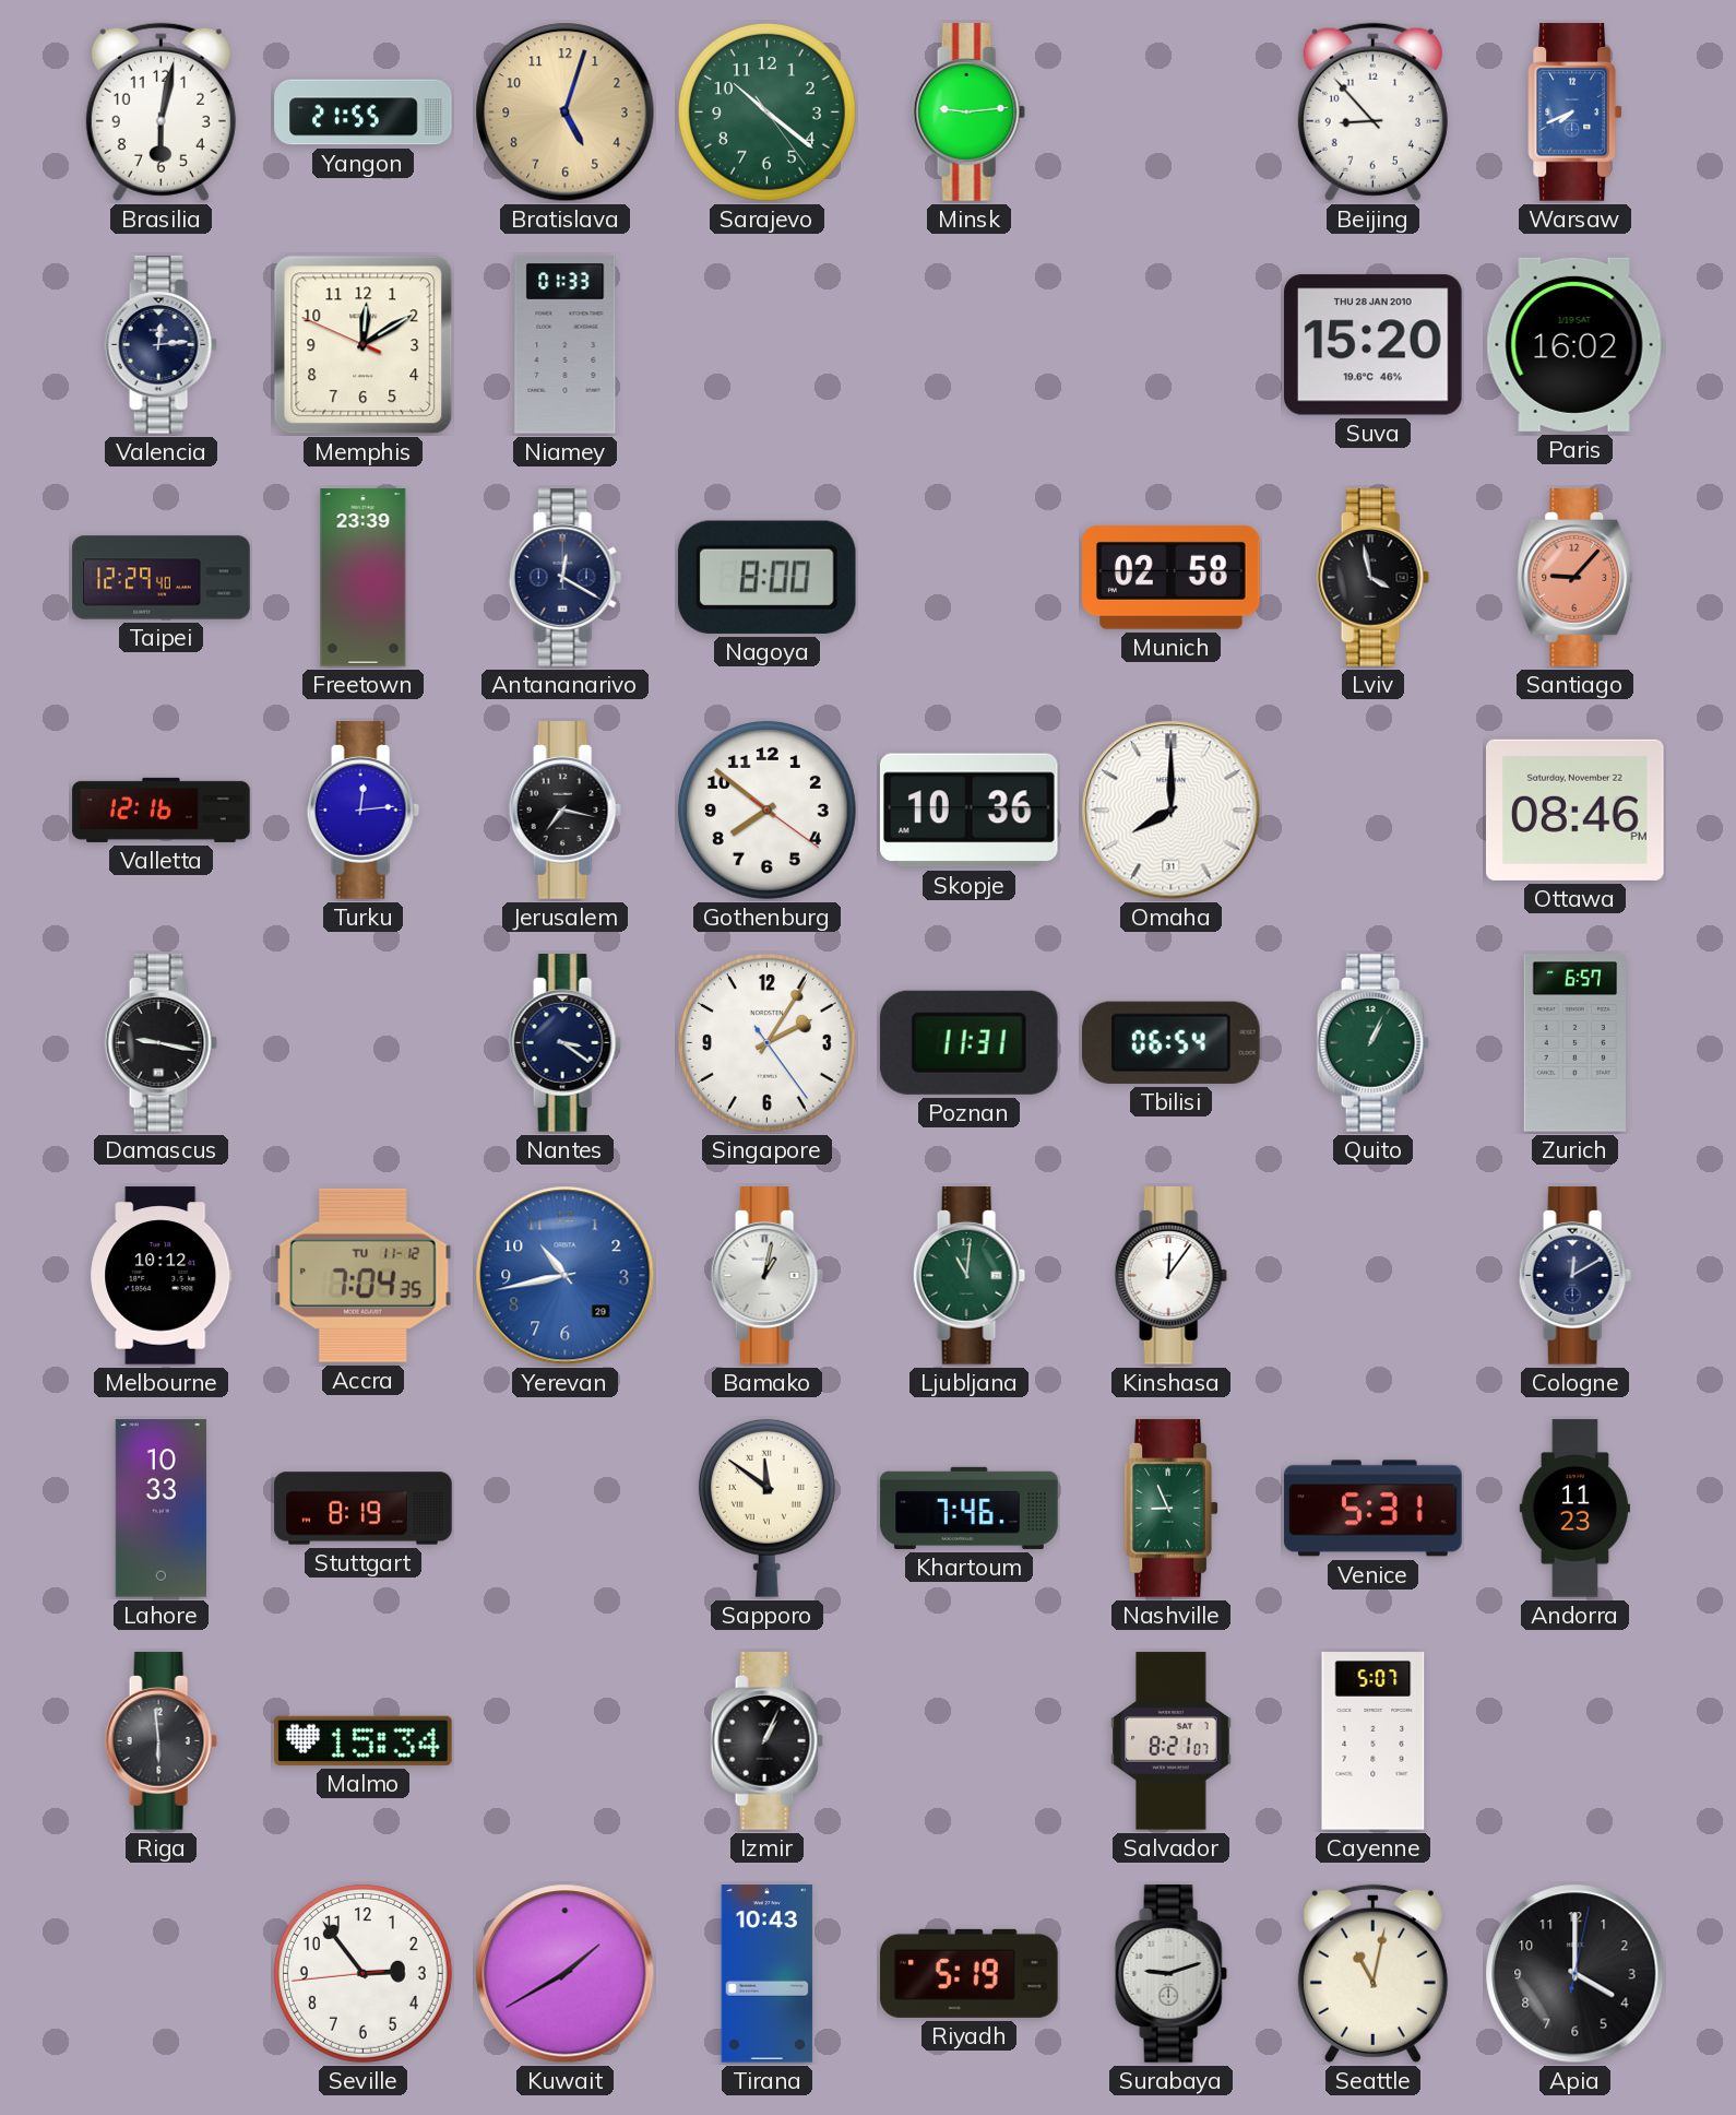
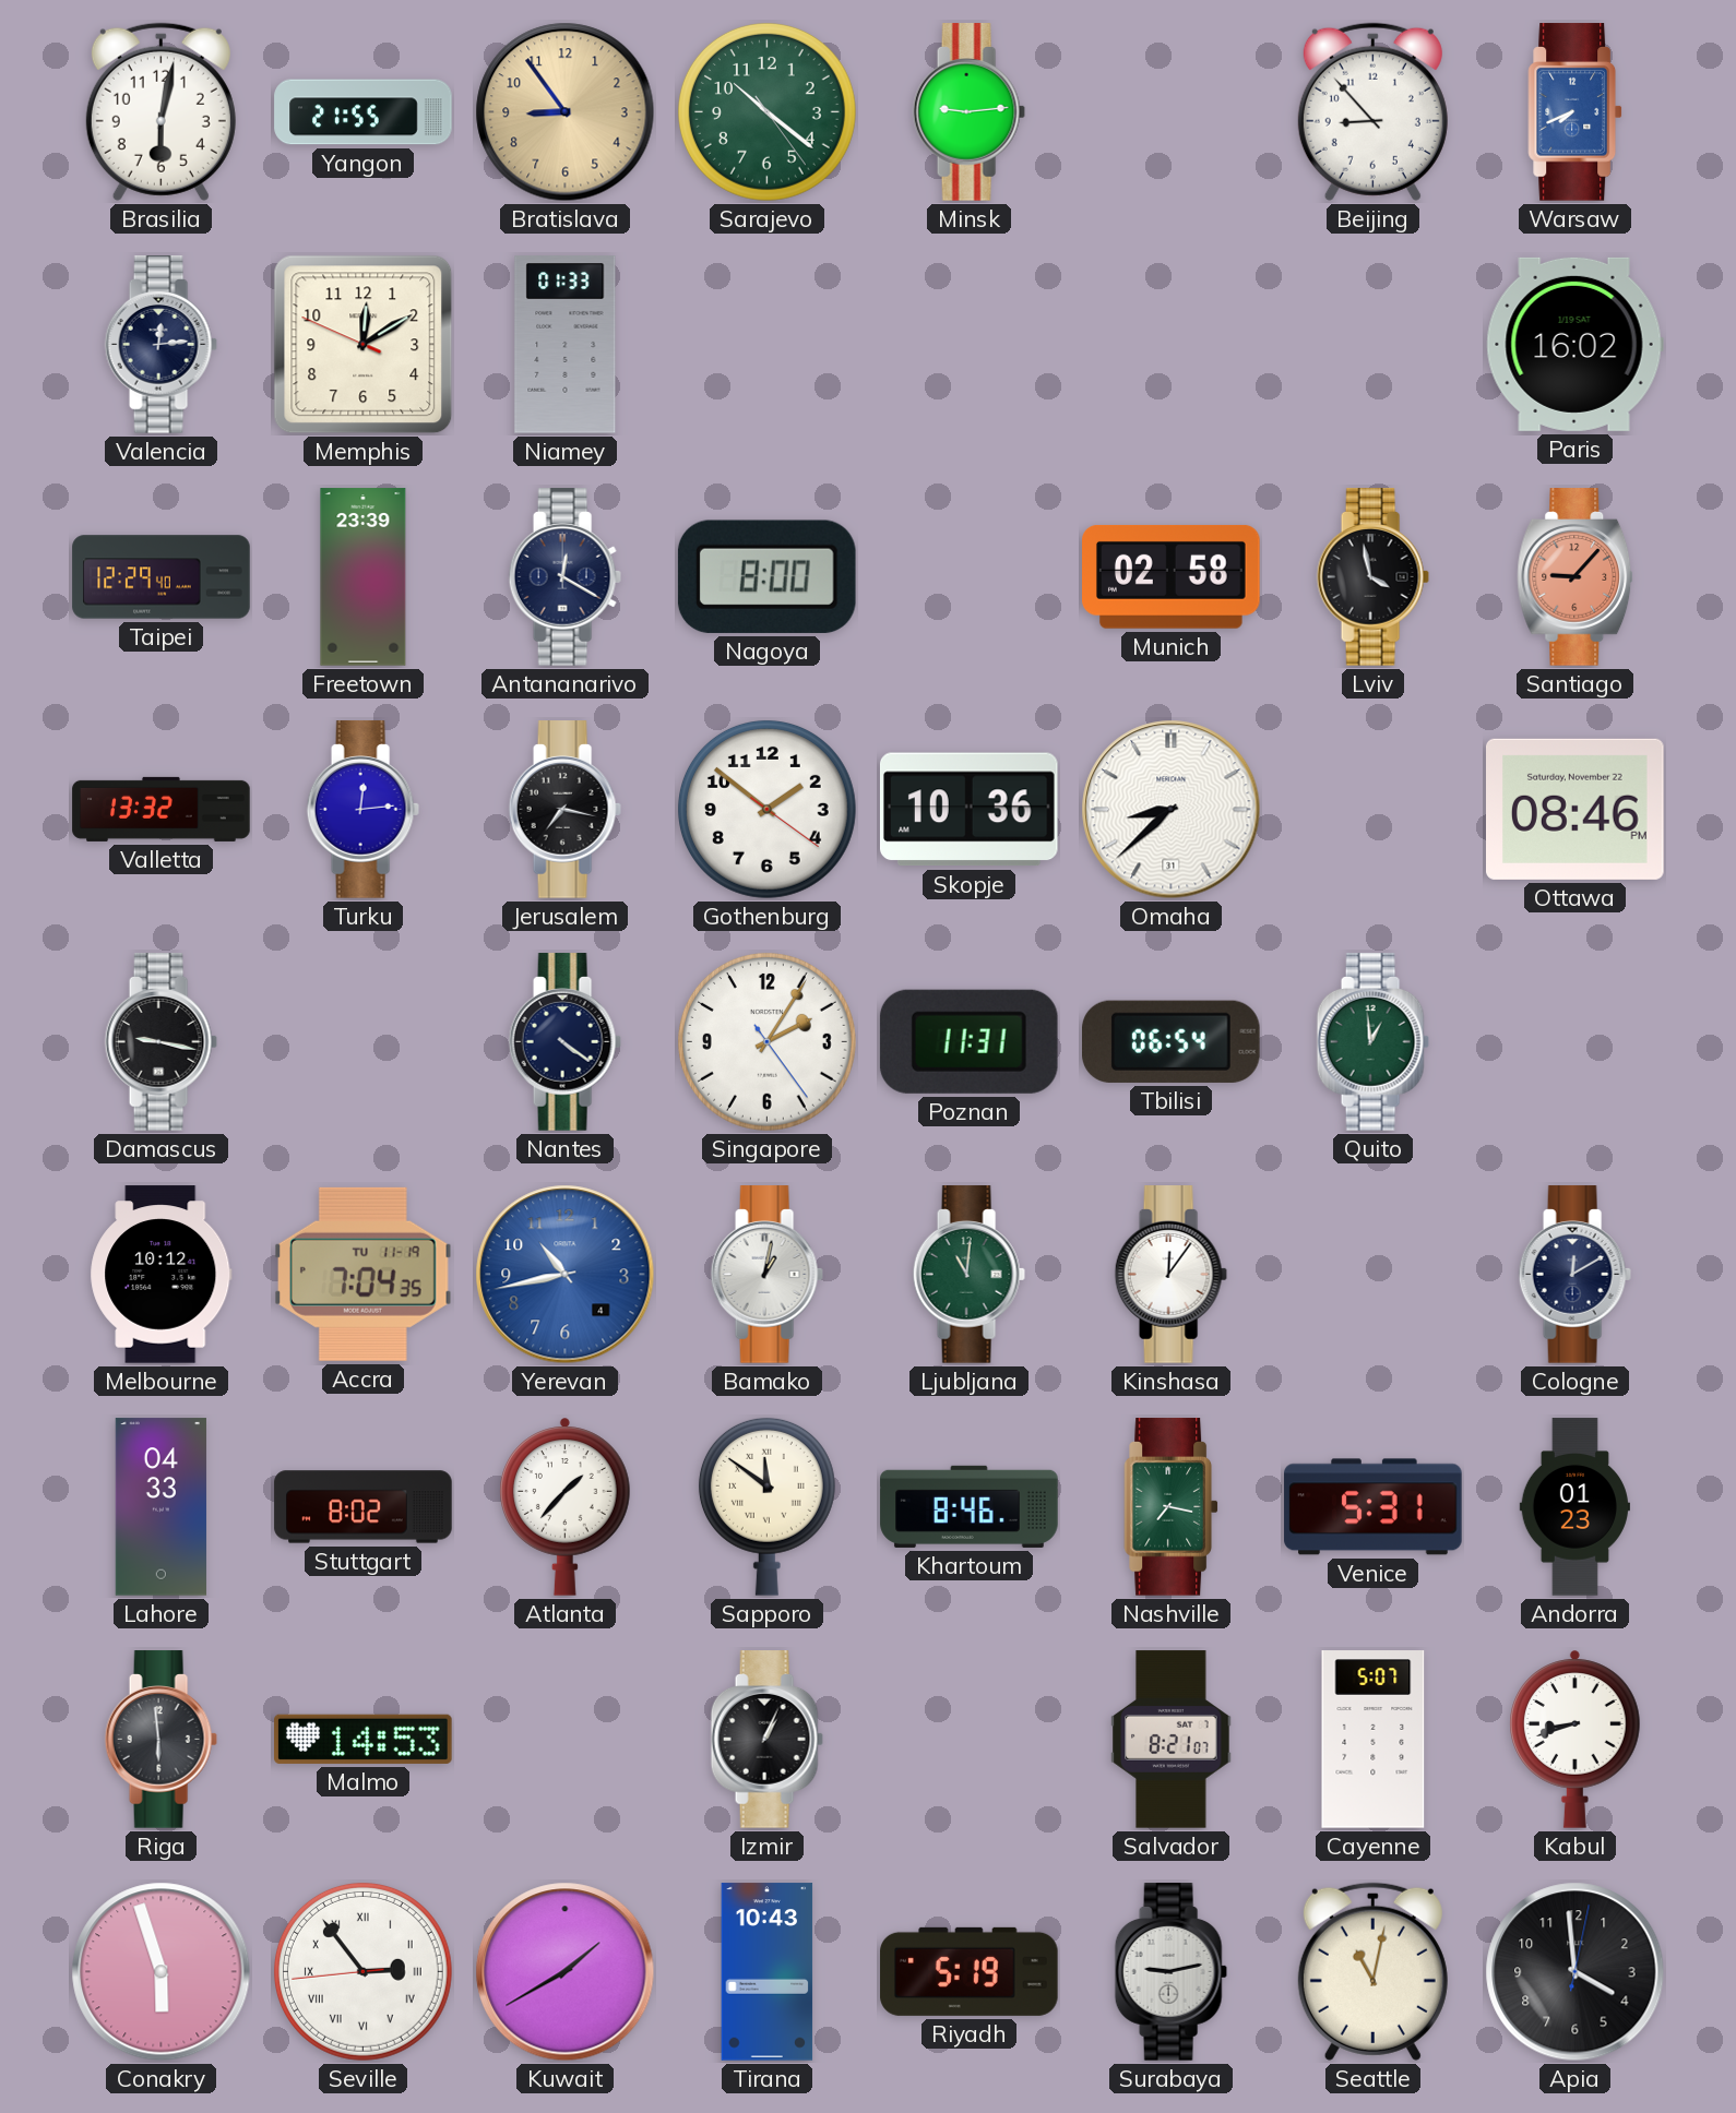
Bratislava: 5:03 -> 8:54 (566, 112)
Suva: 15:20 -> none (1374, 345)
Valletta: 12:16 -> 13:32 (162, 809)
Gothenburg: 7:51 -> 1:51 (766, 809)
Omaha: 8:00 -> 8:38 (1172, 810)
Nantes: 3:21 -> 4:21 (564, 1042)
Quito: 1:04 -> 12:59 (1372, 1042)
Zurich: 6:57 -> none (1574, 1043)
Accra date: TU 11-12 -> TU 11-19 (362, 1274)
Yerevan date: 29 -> 4 (566, 1275)
Lahore: 10:33 -> 04:33 (160, 1507)
Stuttgart: 8:19 -> 8:02 (364, 1507)
Atlanta: none -> 1:37 (566, 1506)
Khartoum: 7:46 -> 8:46 (970, 1506)
Nashville: 8:56 -> 7:17 (1172, 1507)
Andorra: 11:23 -> 01:23 (1574, 1507)
Malmo: 15:34 -> 14:53 (364, 1739)
Kabul: none -> 8:42 (1576, 1739)
Conakry: none -> 5:57 (162, 1972)
Seville numerals: Arabic -> Roman (362, 1971)
Surabaya: 9:12 -> 9:13 (1170, 1972)
Apia: 4:00 -> 3:59 (1576, 1972)
